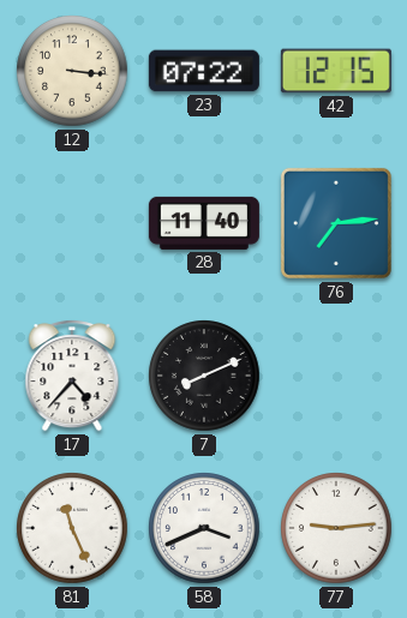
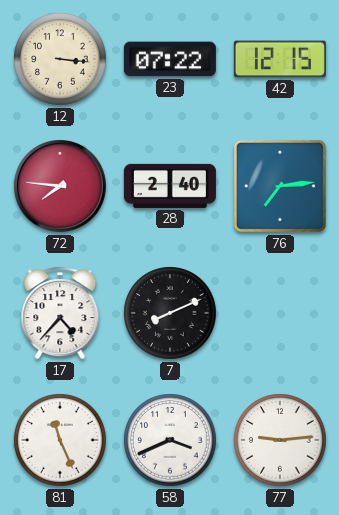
72: none -> 7:46 (61, 187)
28: 11:40 -> 2:40 (170, 186)
